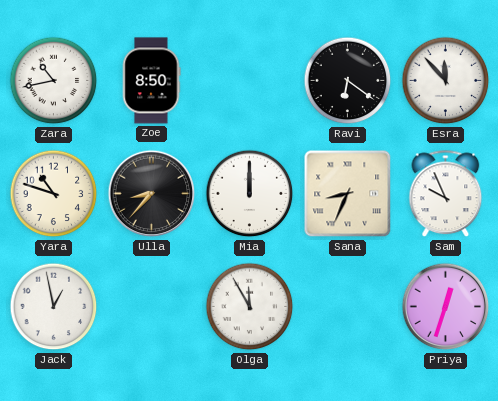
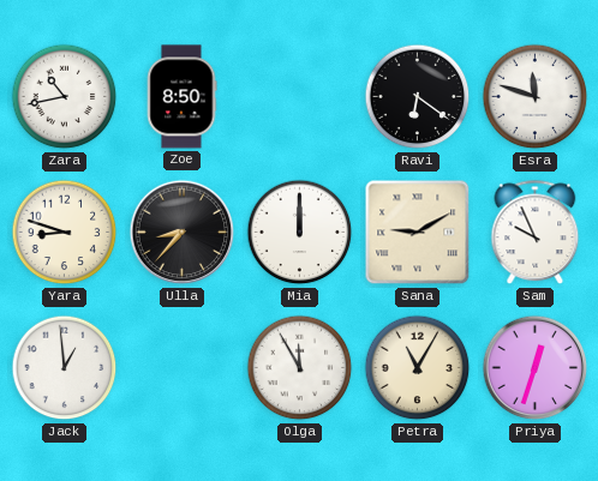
Esra: 11:53 -> 11:48 (536, 97)
Yara: 10:48 -> 8:48 (65, 233)
Sana: 8:34 -> 9:10 (418, 233)
Jack: 12:58 -> 12:59 (65, 368)
Petra: none -> 11:05 (418, 368)
